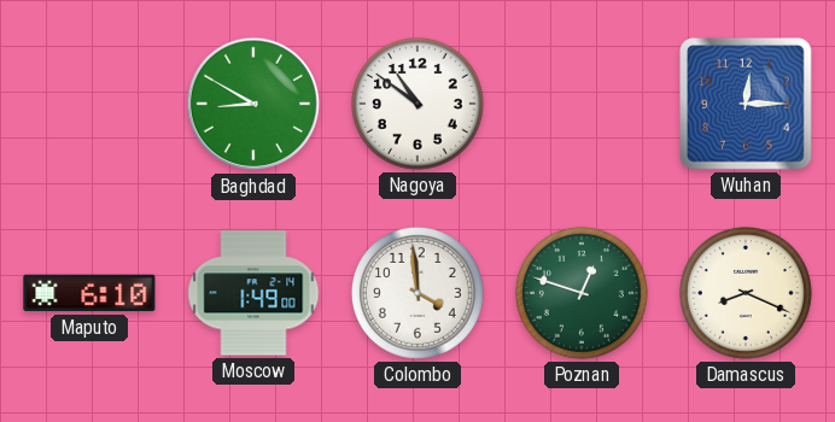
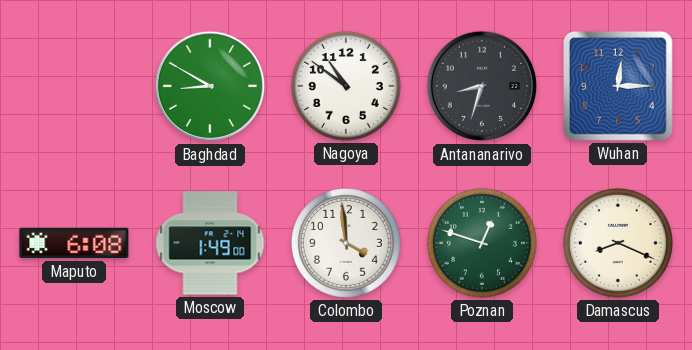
Antananarivo: none -> 8:33 (482, 86)
Maputo: 6:10 -> 6:08 (74, 243)
